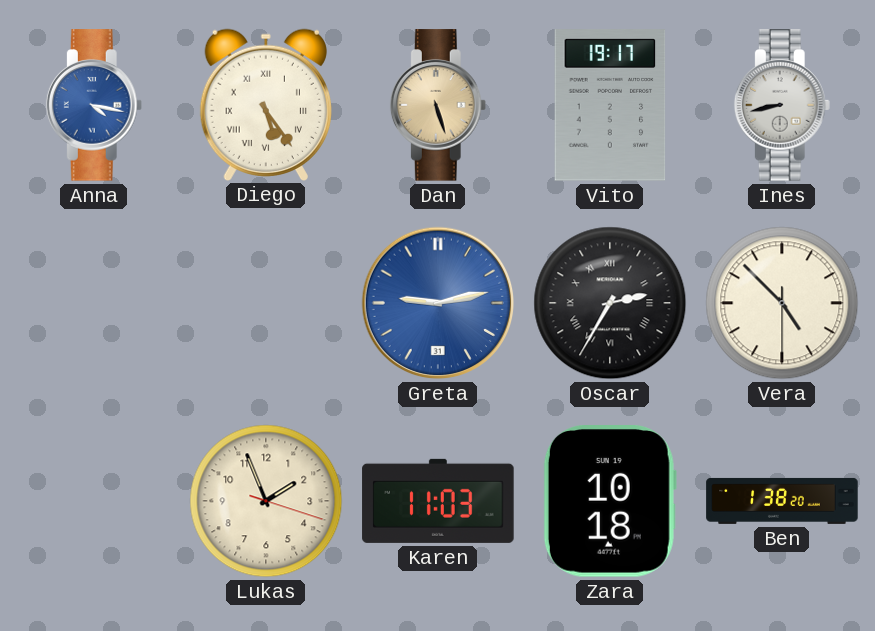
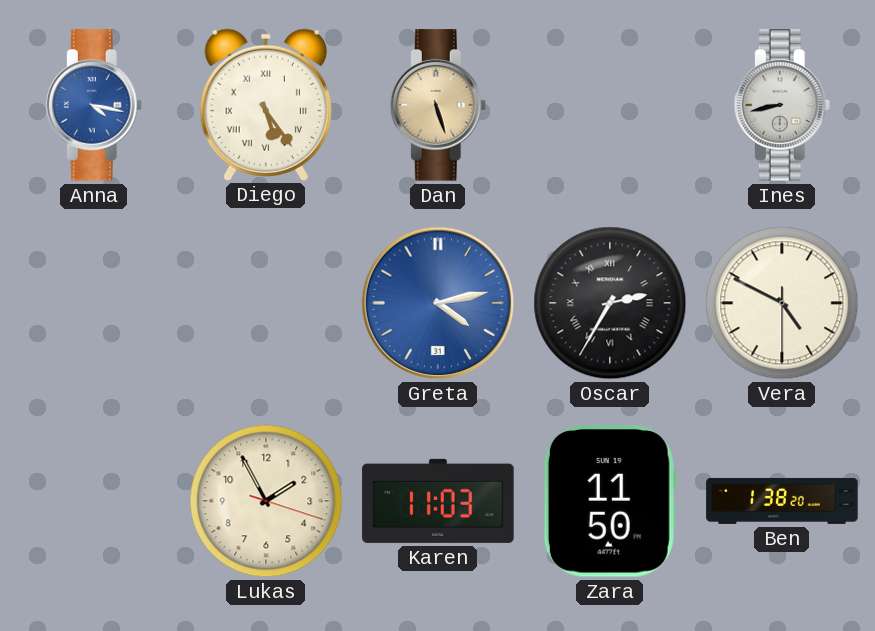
Vito: 19:17 -> none (610, 105)
Greta: 9:13 -> 4:13 (438, 303)
Vera: 4:52 -> 4:49 (782, 303)
Lukas: 1:56 -> 1:55 (266, 501)
Zara: 10:18 -> 11:50 (610, 502)
